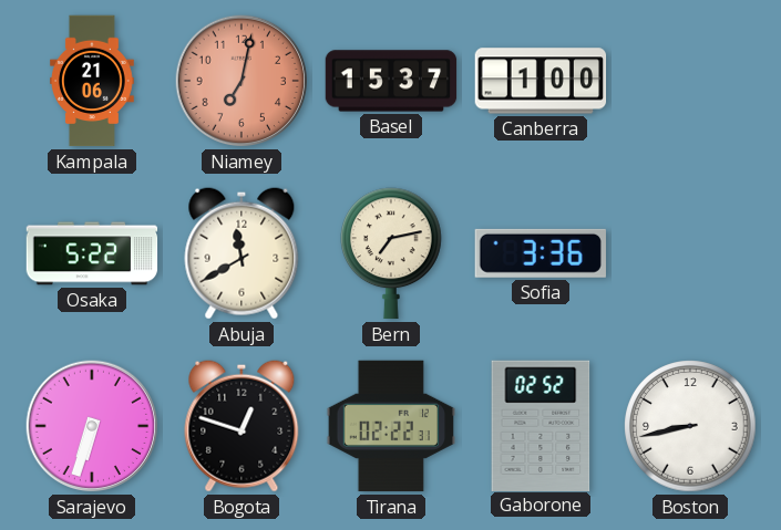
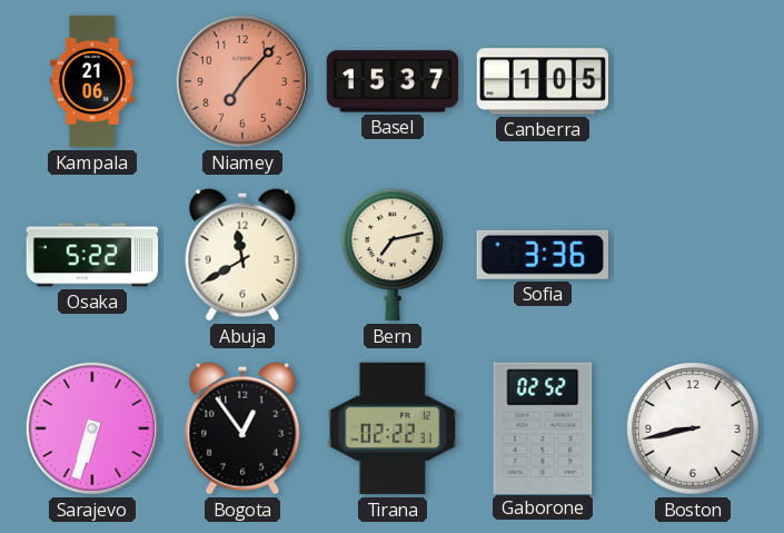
Niamey: 7:02 -> 7:07 (242, 81)
Canberra: 1:00 -> 1:05 (543, 81)
Bogota: 12:48 -> 12:54 (242, 428)
